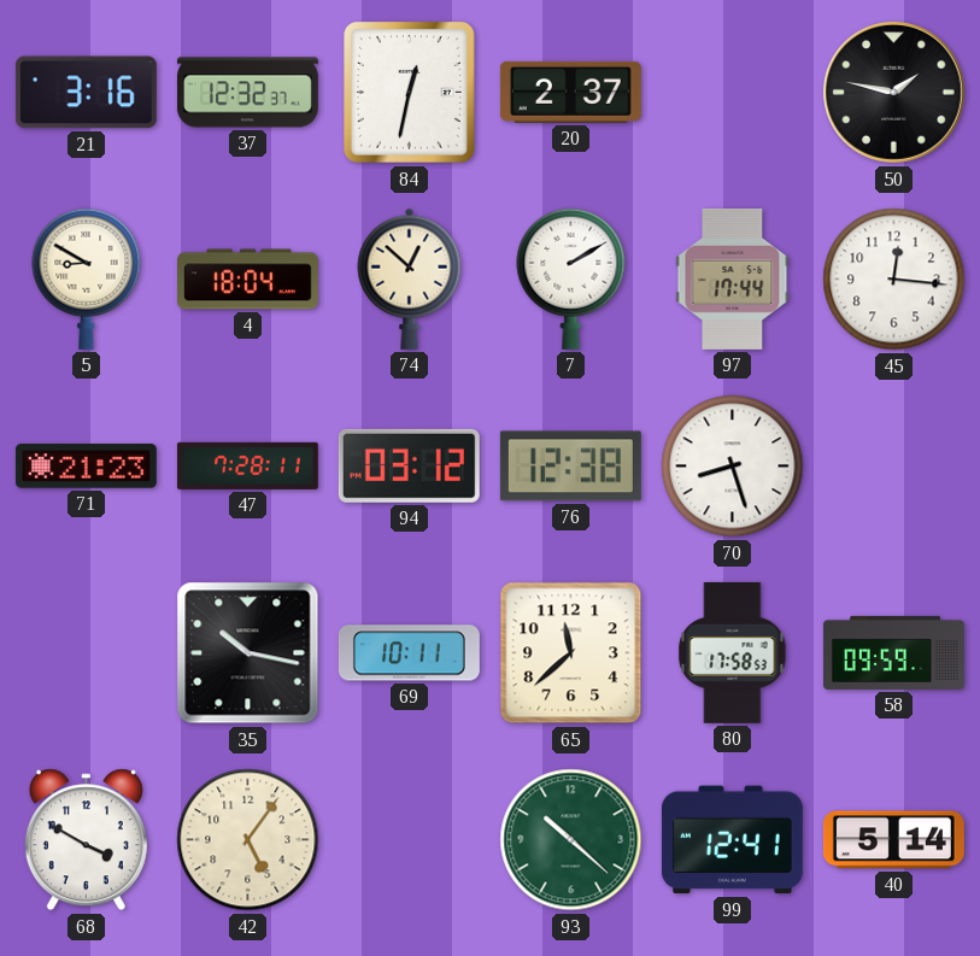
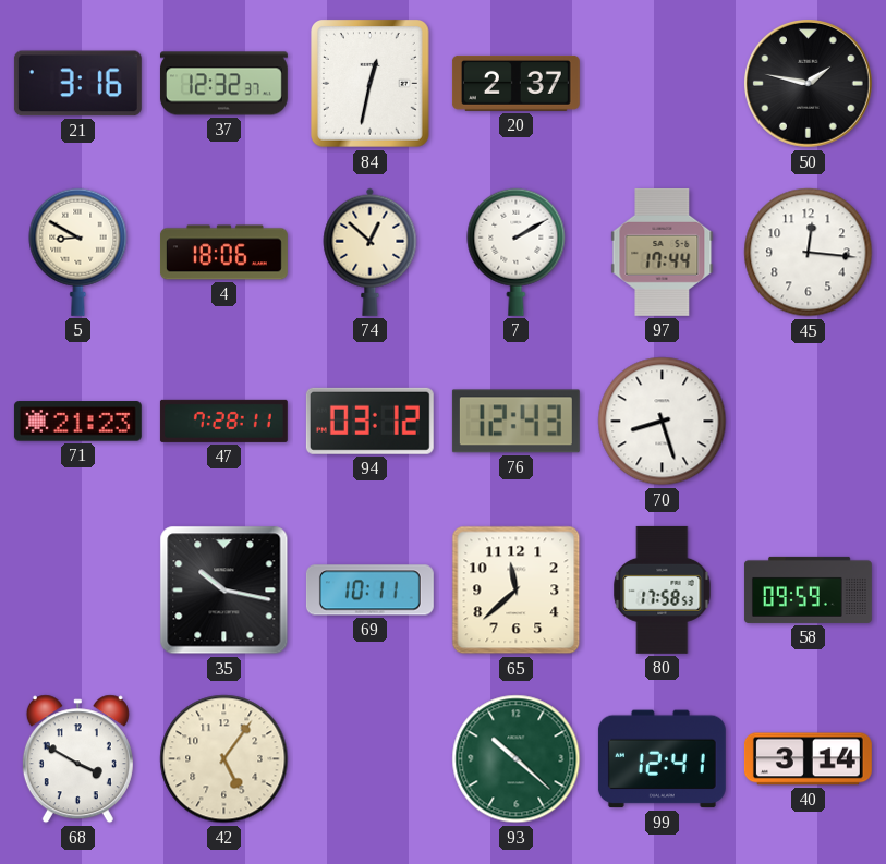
4: 18:04 -> 18:06 (223, 253)
76: 12:38 -> 12:43 (515, 422)
40: 5:14 -> 3:14 (808, 759)
